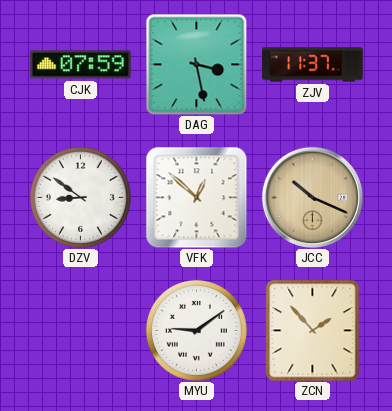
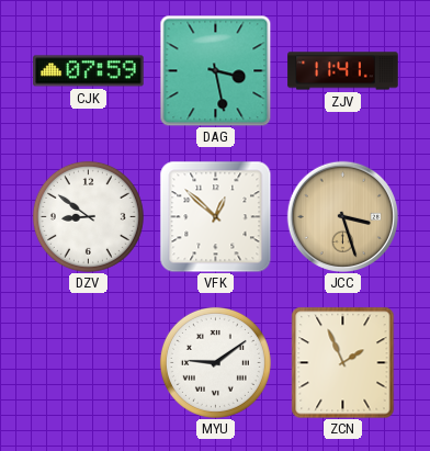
ZJV: 11:37 -> 11:41 (343, 71)
JCC: 10:19 -> 3:27 (342, 216)
ZCN: 1:53 -> 1:56 (343, 362)
